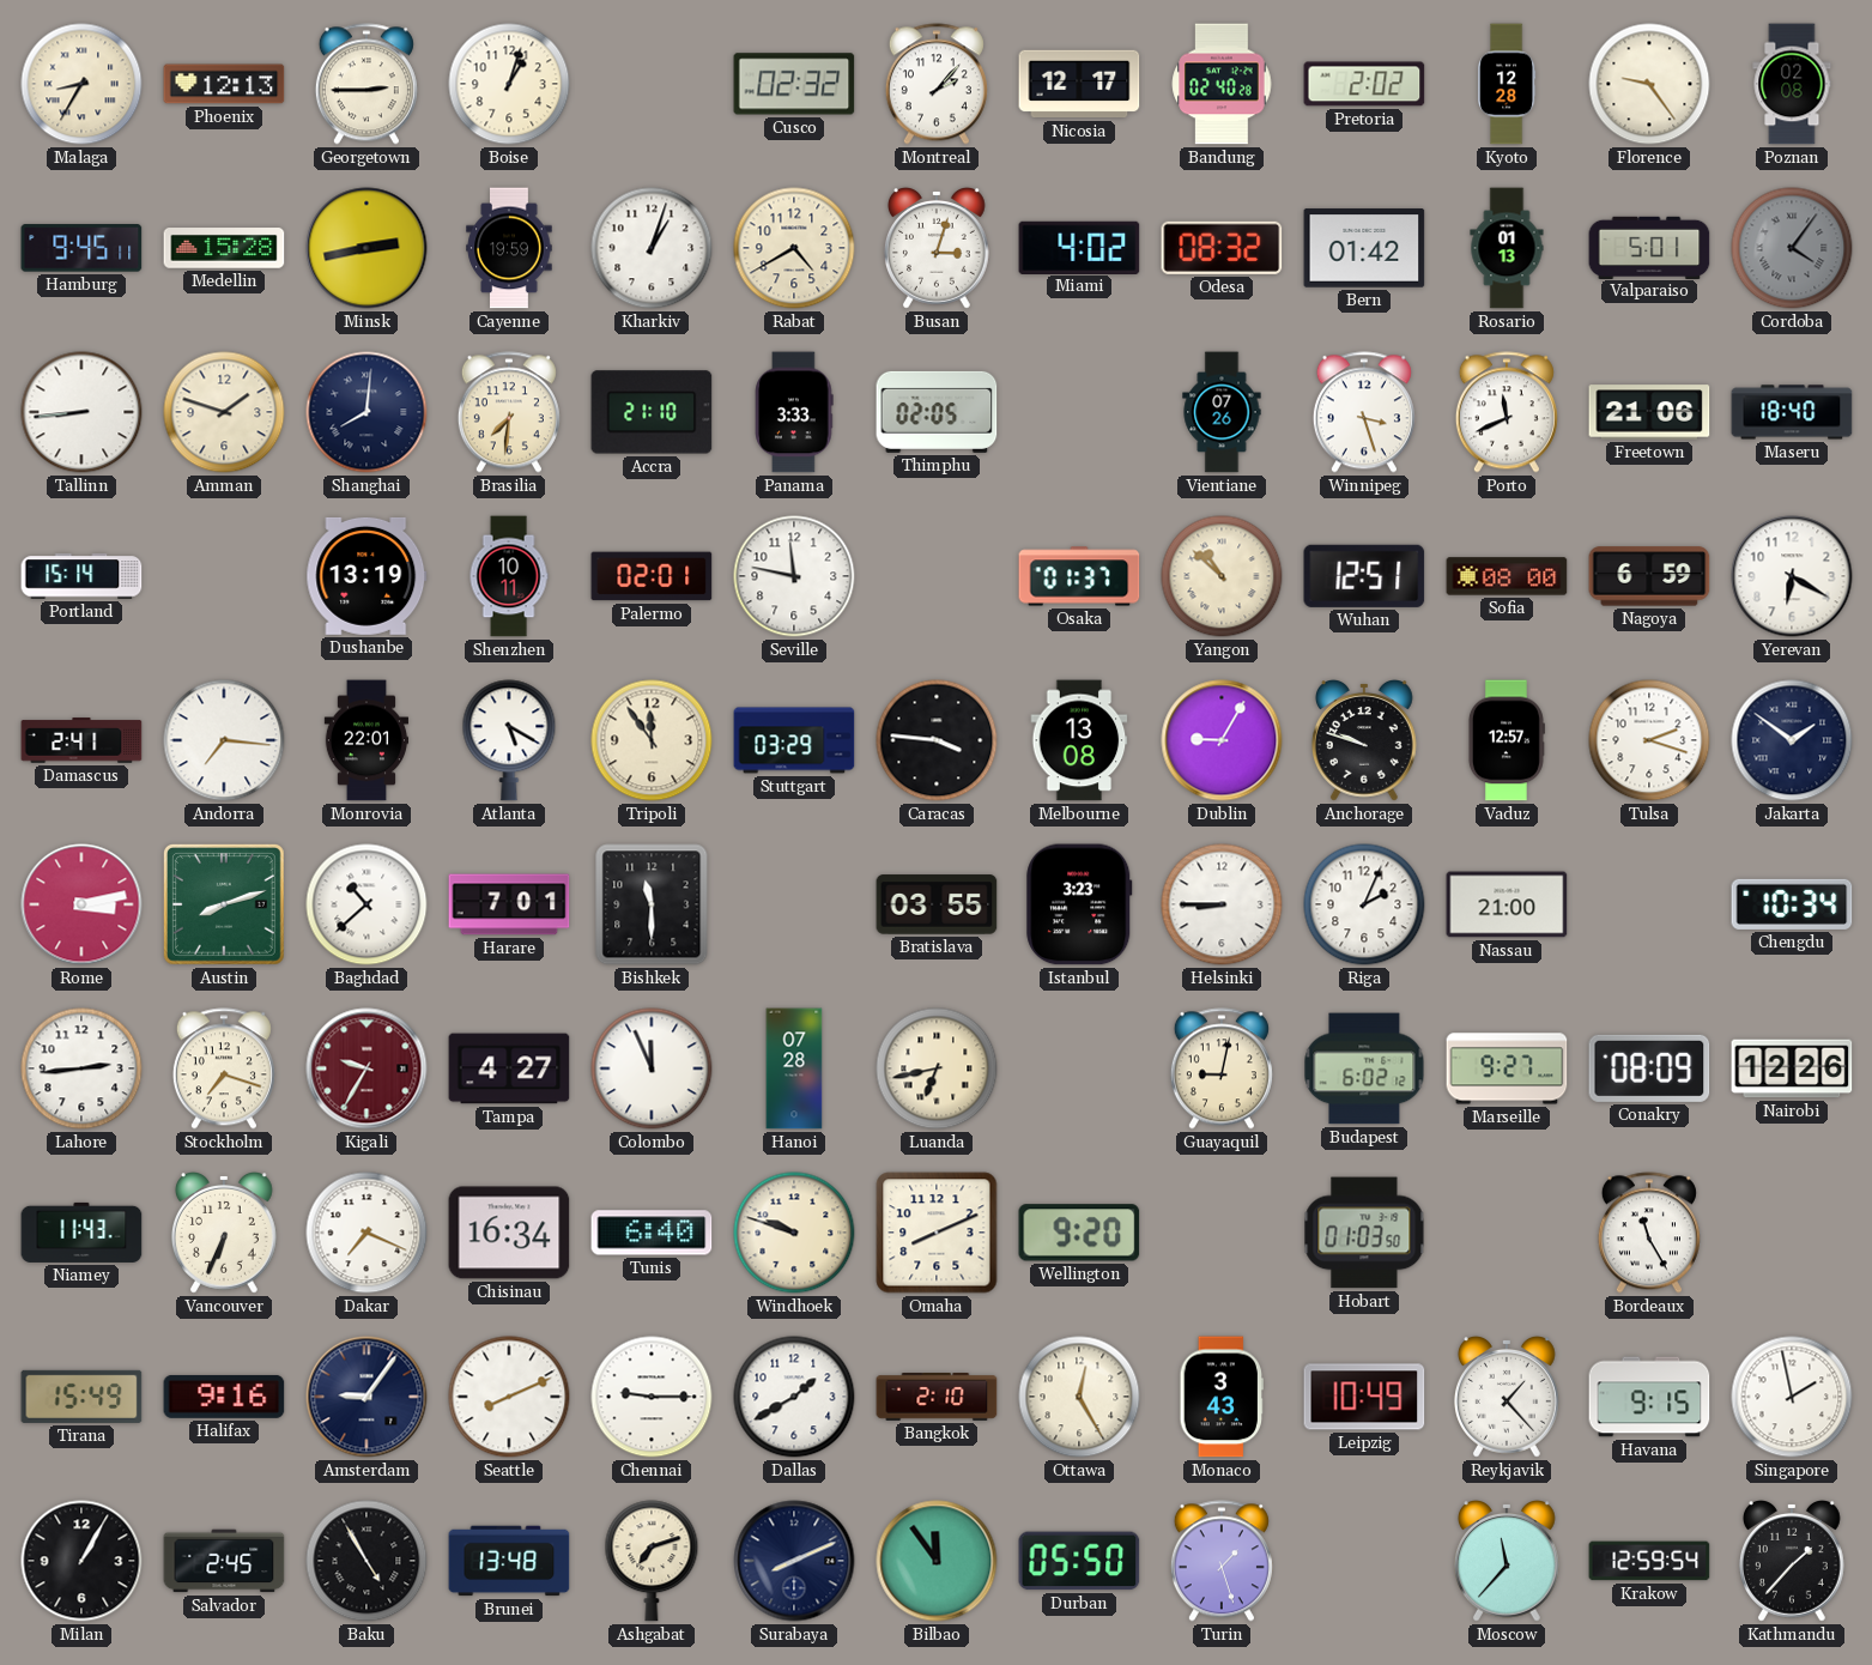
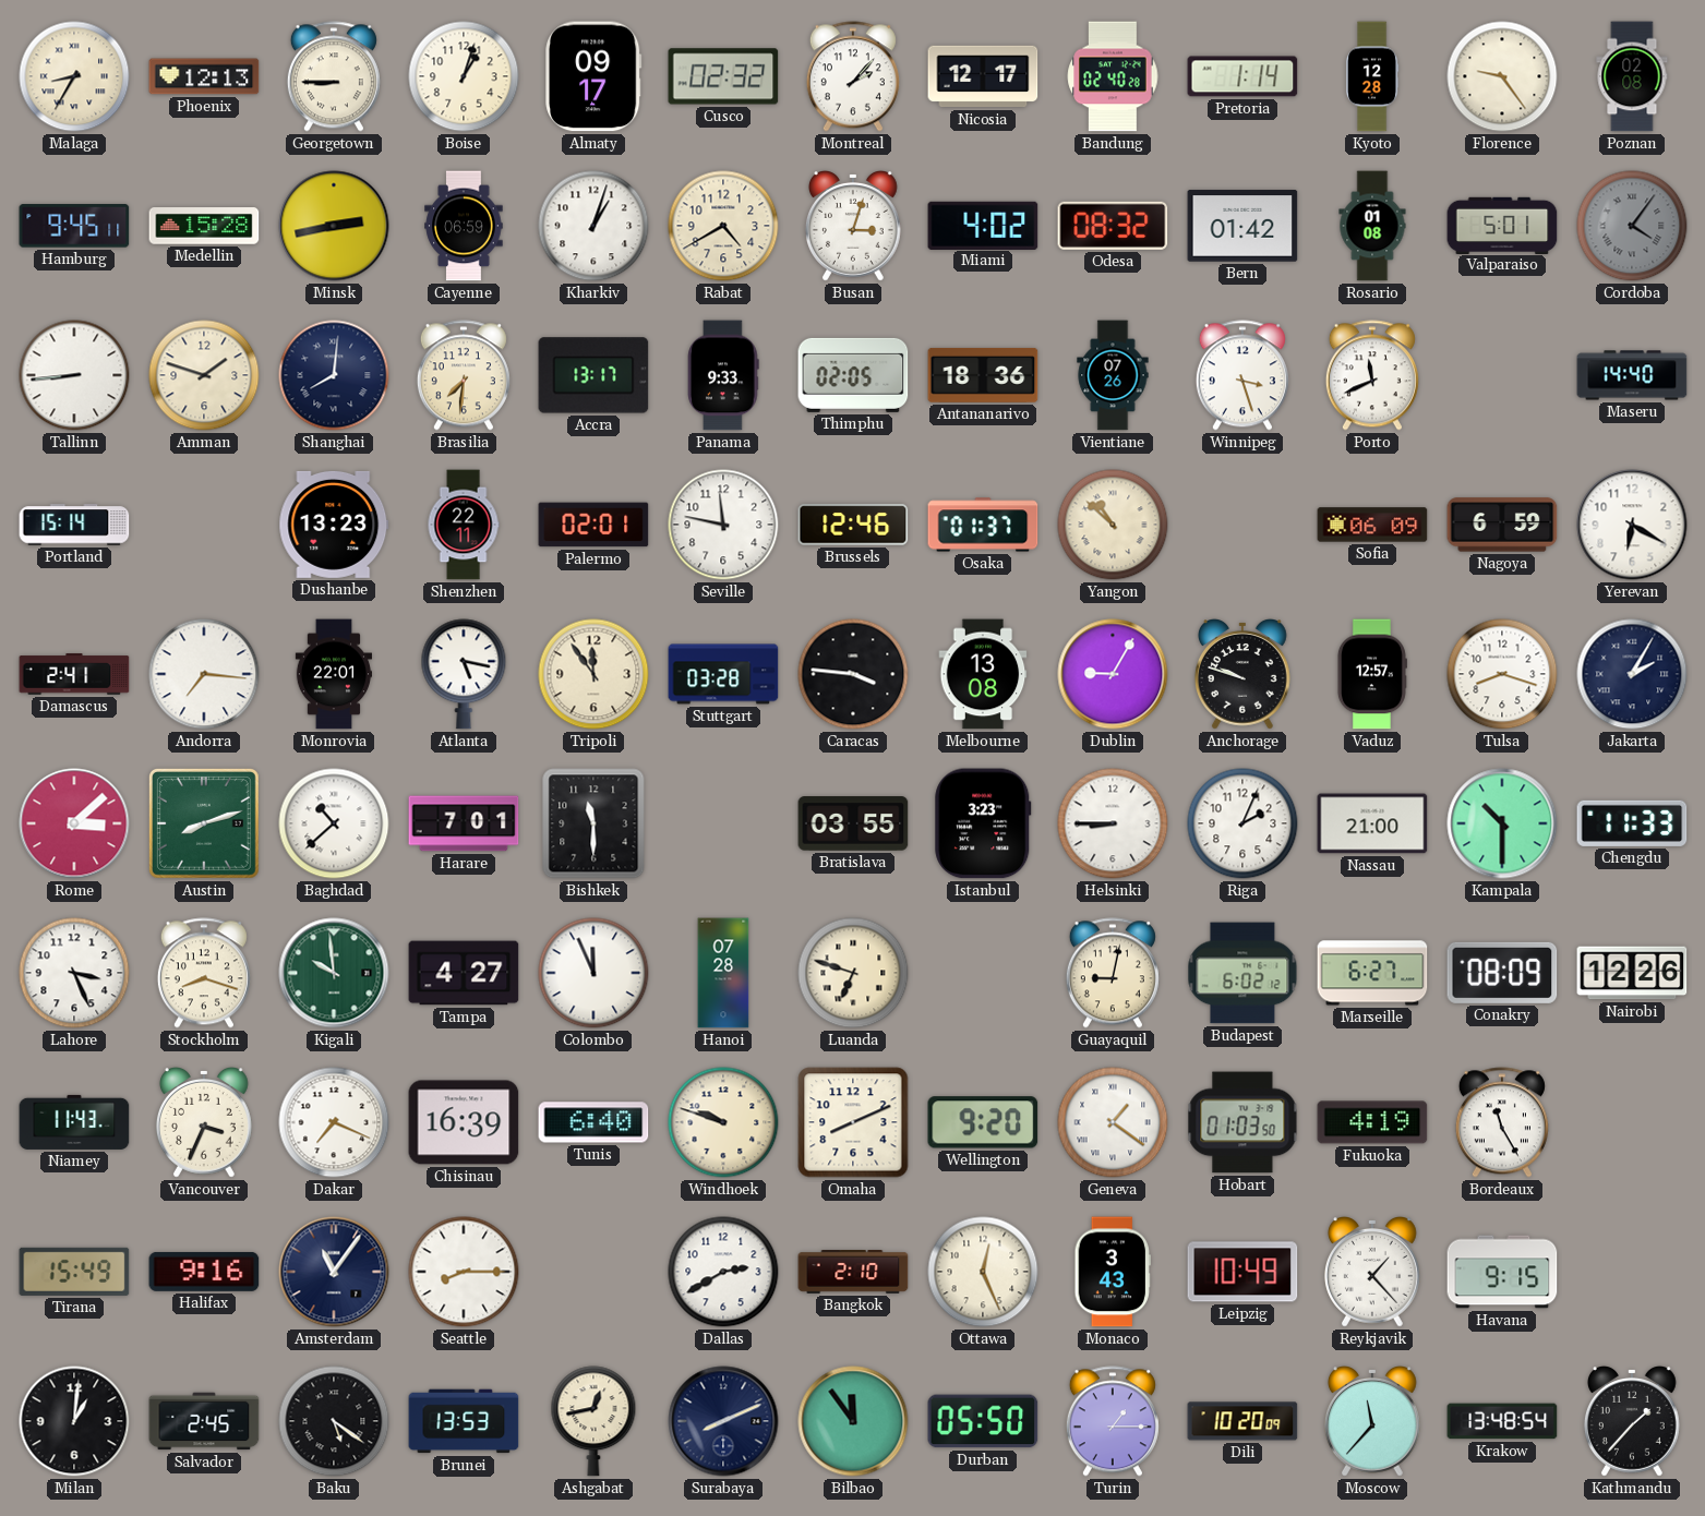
Georgetown: 2:45 -> 8:45 (334, 76)
Almaty: none -> 09:17 (593, 76)
Pretoria: 2:02 -> 1:14 (1242, 76)
Cayenne: 19:59 -> 06:59 (464, 226)
Rosario: 01:13 -> 01:08 (1372, 226)
Accra: 21:10 -> 13:17 (593, 375)
Panama: 3:33 -> 9:33 (723, 375)
Antananarivo: none -> 18:36 (983, 375)
Freetown: 21:06 -> none (1649, 412)
Maseru: 18:40 -> 14:40 (1632, 375)
Dushanbe: 13:19 -> 13:23 (334, 525)
Shenzhen: 10:11 -> 22:11 (464, 525)
Brussels: none -> 12:46 (853, 525)
Wuhan: 12:51 -> none (1364, 576)
Sofia: 08:00 -> 06:09 (1372, 525)
Atlanta: 5:20 -> 5:17 (464, 674)
Stuttgart: 03:29 -> 03:28 (723, 674)
Tulsa: 2:18 -> 8:18 (1502, 674)
Jakarta: 1:51 -> 2:05 (1632, 674)
Rome: 3:13 -> 3:08 (74, 823)
Kampala: none -> 10:30 (1502, 823)
Chengdu: 10:34 -> 11:33 (1632, 823)
Lahore: 2:44 -> 3:26 (74, 973)
Stockholm: 7:18 -> 8:18 (204, 973)
Kigali: 9:35 -> 9:59 (334, 973)
Kigali dial: burgundy -> green (334, 973)
Luanda: 6:43 -> 6:48 (853, 973)
Marseille: 9:27 -> 6:27 (1372, 973)
Vancouver: 6:34 -> 3:34 (204, 1123)
Chisinau: 16:34 -> 16:39 (464, 1122)
Geneva: none -> 1:21 (1113, 1122)
Fukuoka: none -> 4:19 (1372, 1122)
Amsterdam: 9:06 -> 11:06 (334, 1272)
Seattle: 8:11 -> 8:15 (464, 1272)
Chennai: 9:15 -> none (652, 1397)
Dallas: 1:40 -> 2:40 (723, 1272)
Ottawa: 12:25 -> 12:26 (983, 1272)
Singapore: 1:58 -> none (1792, 1397)
Milan: 1:05 -> 1:01 (74, 1421)
Baku: 4:55 -> 5:21 (334, 1421)
Brunei: 13:48 -> 13:53 (464, 1421)
Ashgabat: 7:12 -> 12:43 (593, 1421)
Turin: 1:27 -> 1:15 (1113, 1421)
Dili: none -> 10:20 (1242, 1421)
Krakow: 12:59 -> 13:48 (1502, 1421)
